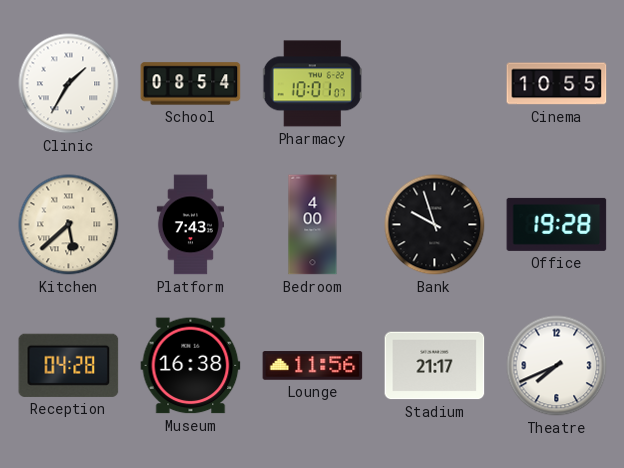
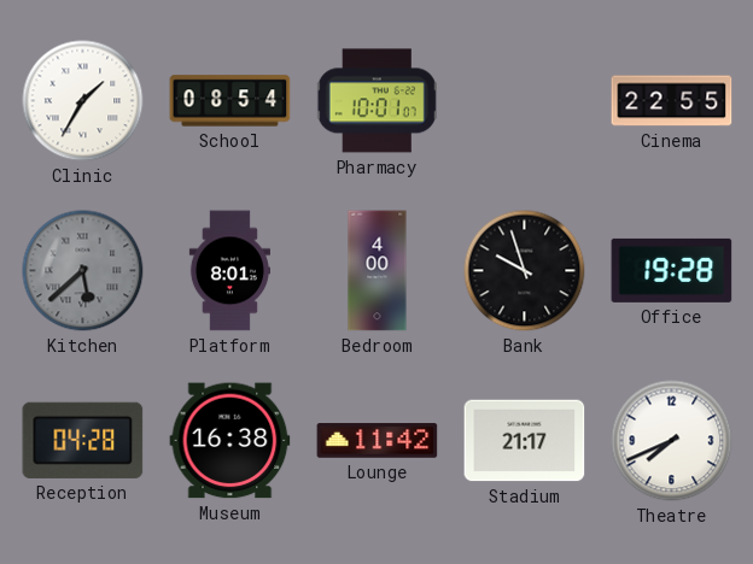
Cinema: 10:55 -> 22:55 (672, 101)
Kitchen dial: cream -> grey (83, 271)
Platform: 7:43 -> 8:01 (229, 271)
Lounge: 11:56 -> 11:42 (378, 441)
